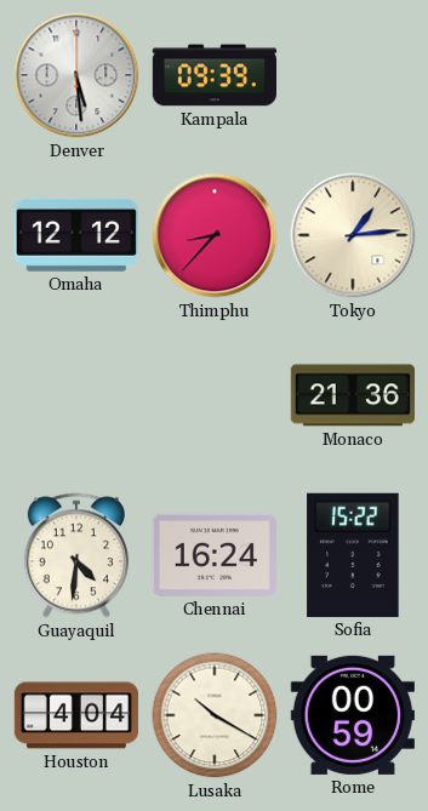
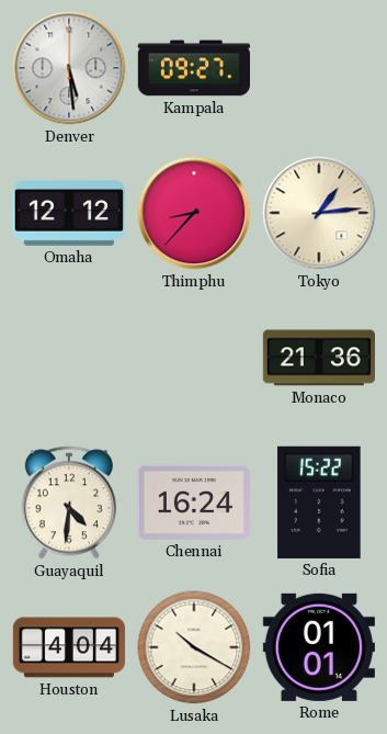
Kampala: 09:39 -> 09:27 (193, 68)
Rome: 00:59 -> 01:01 (319, 647)
